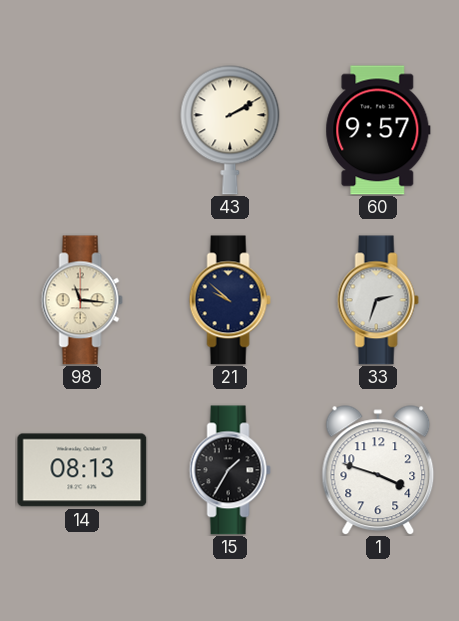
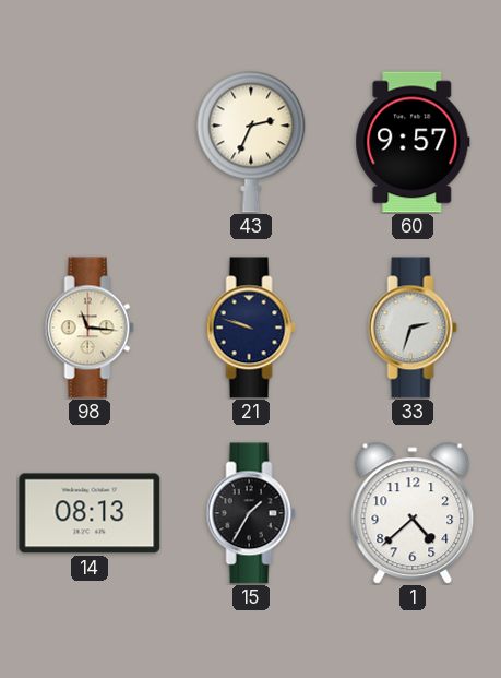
43: 2:10 -> 2:34 (251, 142)
21: 9:52 -> 9:48 (251, 328)
1: 3:48 -> 4:38 (413, 513)
